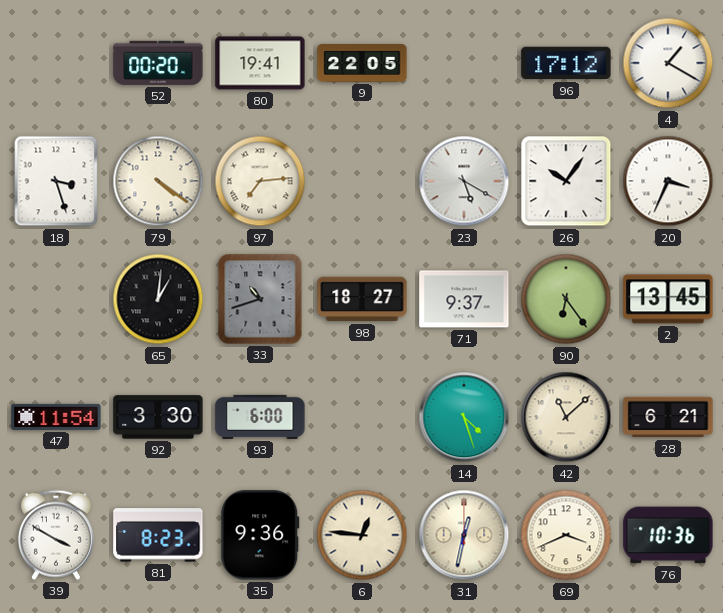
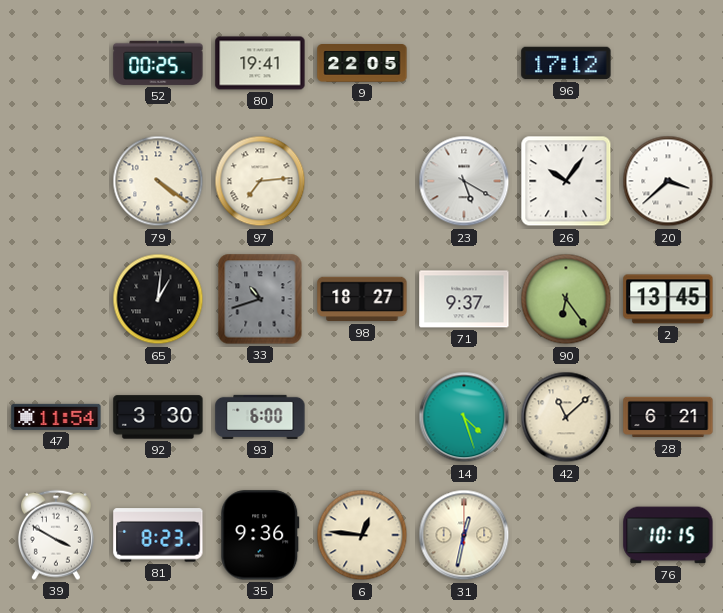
52: 00:20 -> 00:25 (158, 63)
4: 1:20 -> none (668, 63)
18: 3:27 -> none (56, 181)
20: 3:34 -> 3:38 (668, 181)
69: 3:41 -> none (566, 535)
76: 10:36 -> 10:15 (668, 535)
